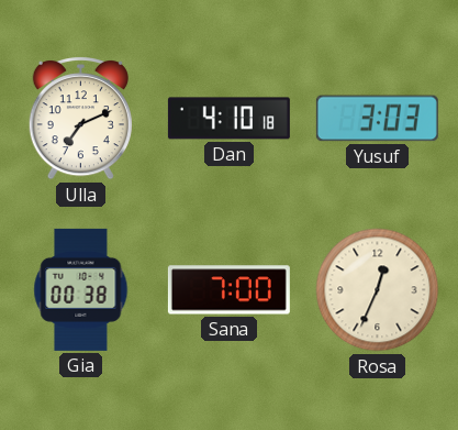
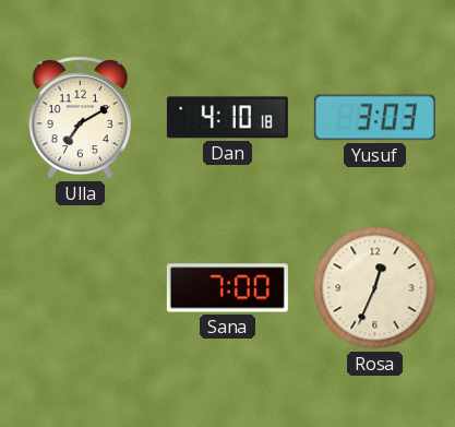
Ulla: 7:11 -> 7:10 (80, 117)
Gia: 00:38 -> none (81, 289)
